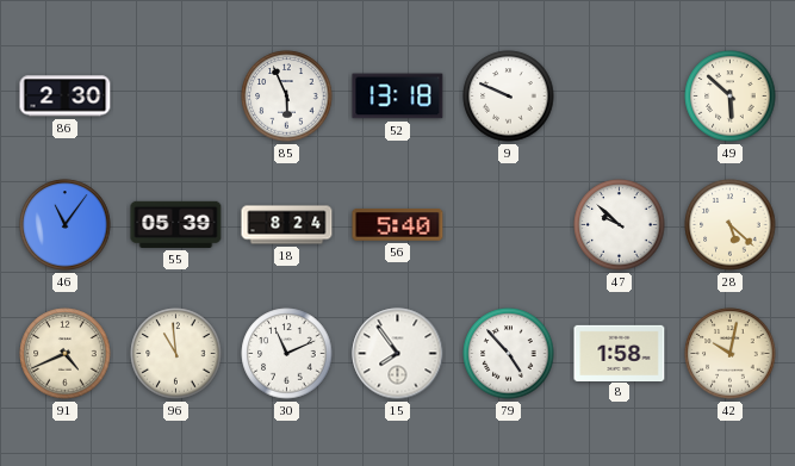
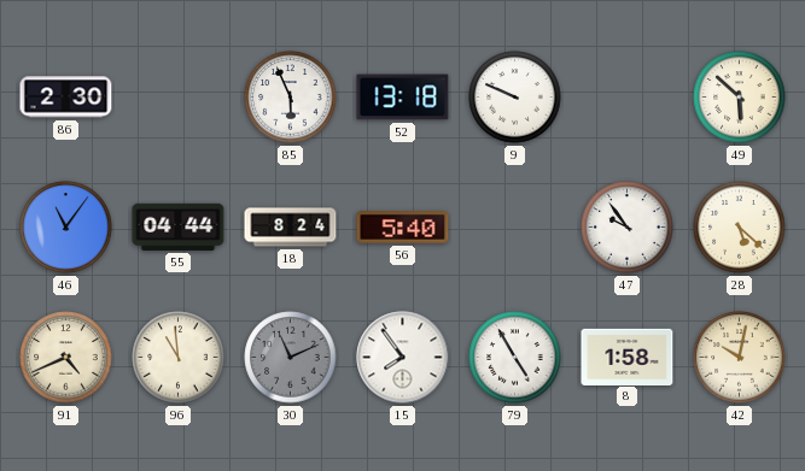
55: 05:39 -> 04:44 (179, 226)
47: 9:52 -> 9:54 (628, 228)
30 dial: white -> grey (291, 358)
79: 4:53 -> 4:55 (515, 358)
